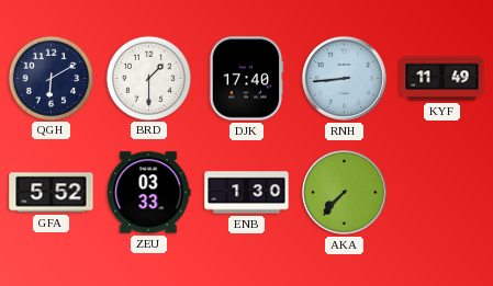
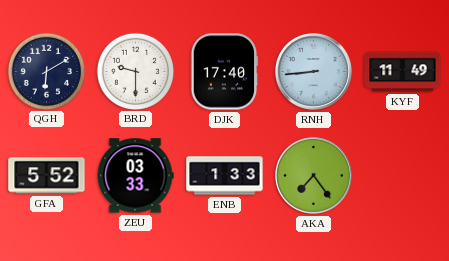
BRD: 1:30 -> 9:30 (135, 71)
ENB: 1:30 -> 1:33 (225, 176)
AKA: 7:37 -> 7:24 (313, 175)
